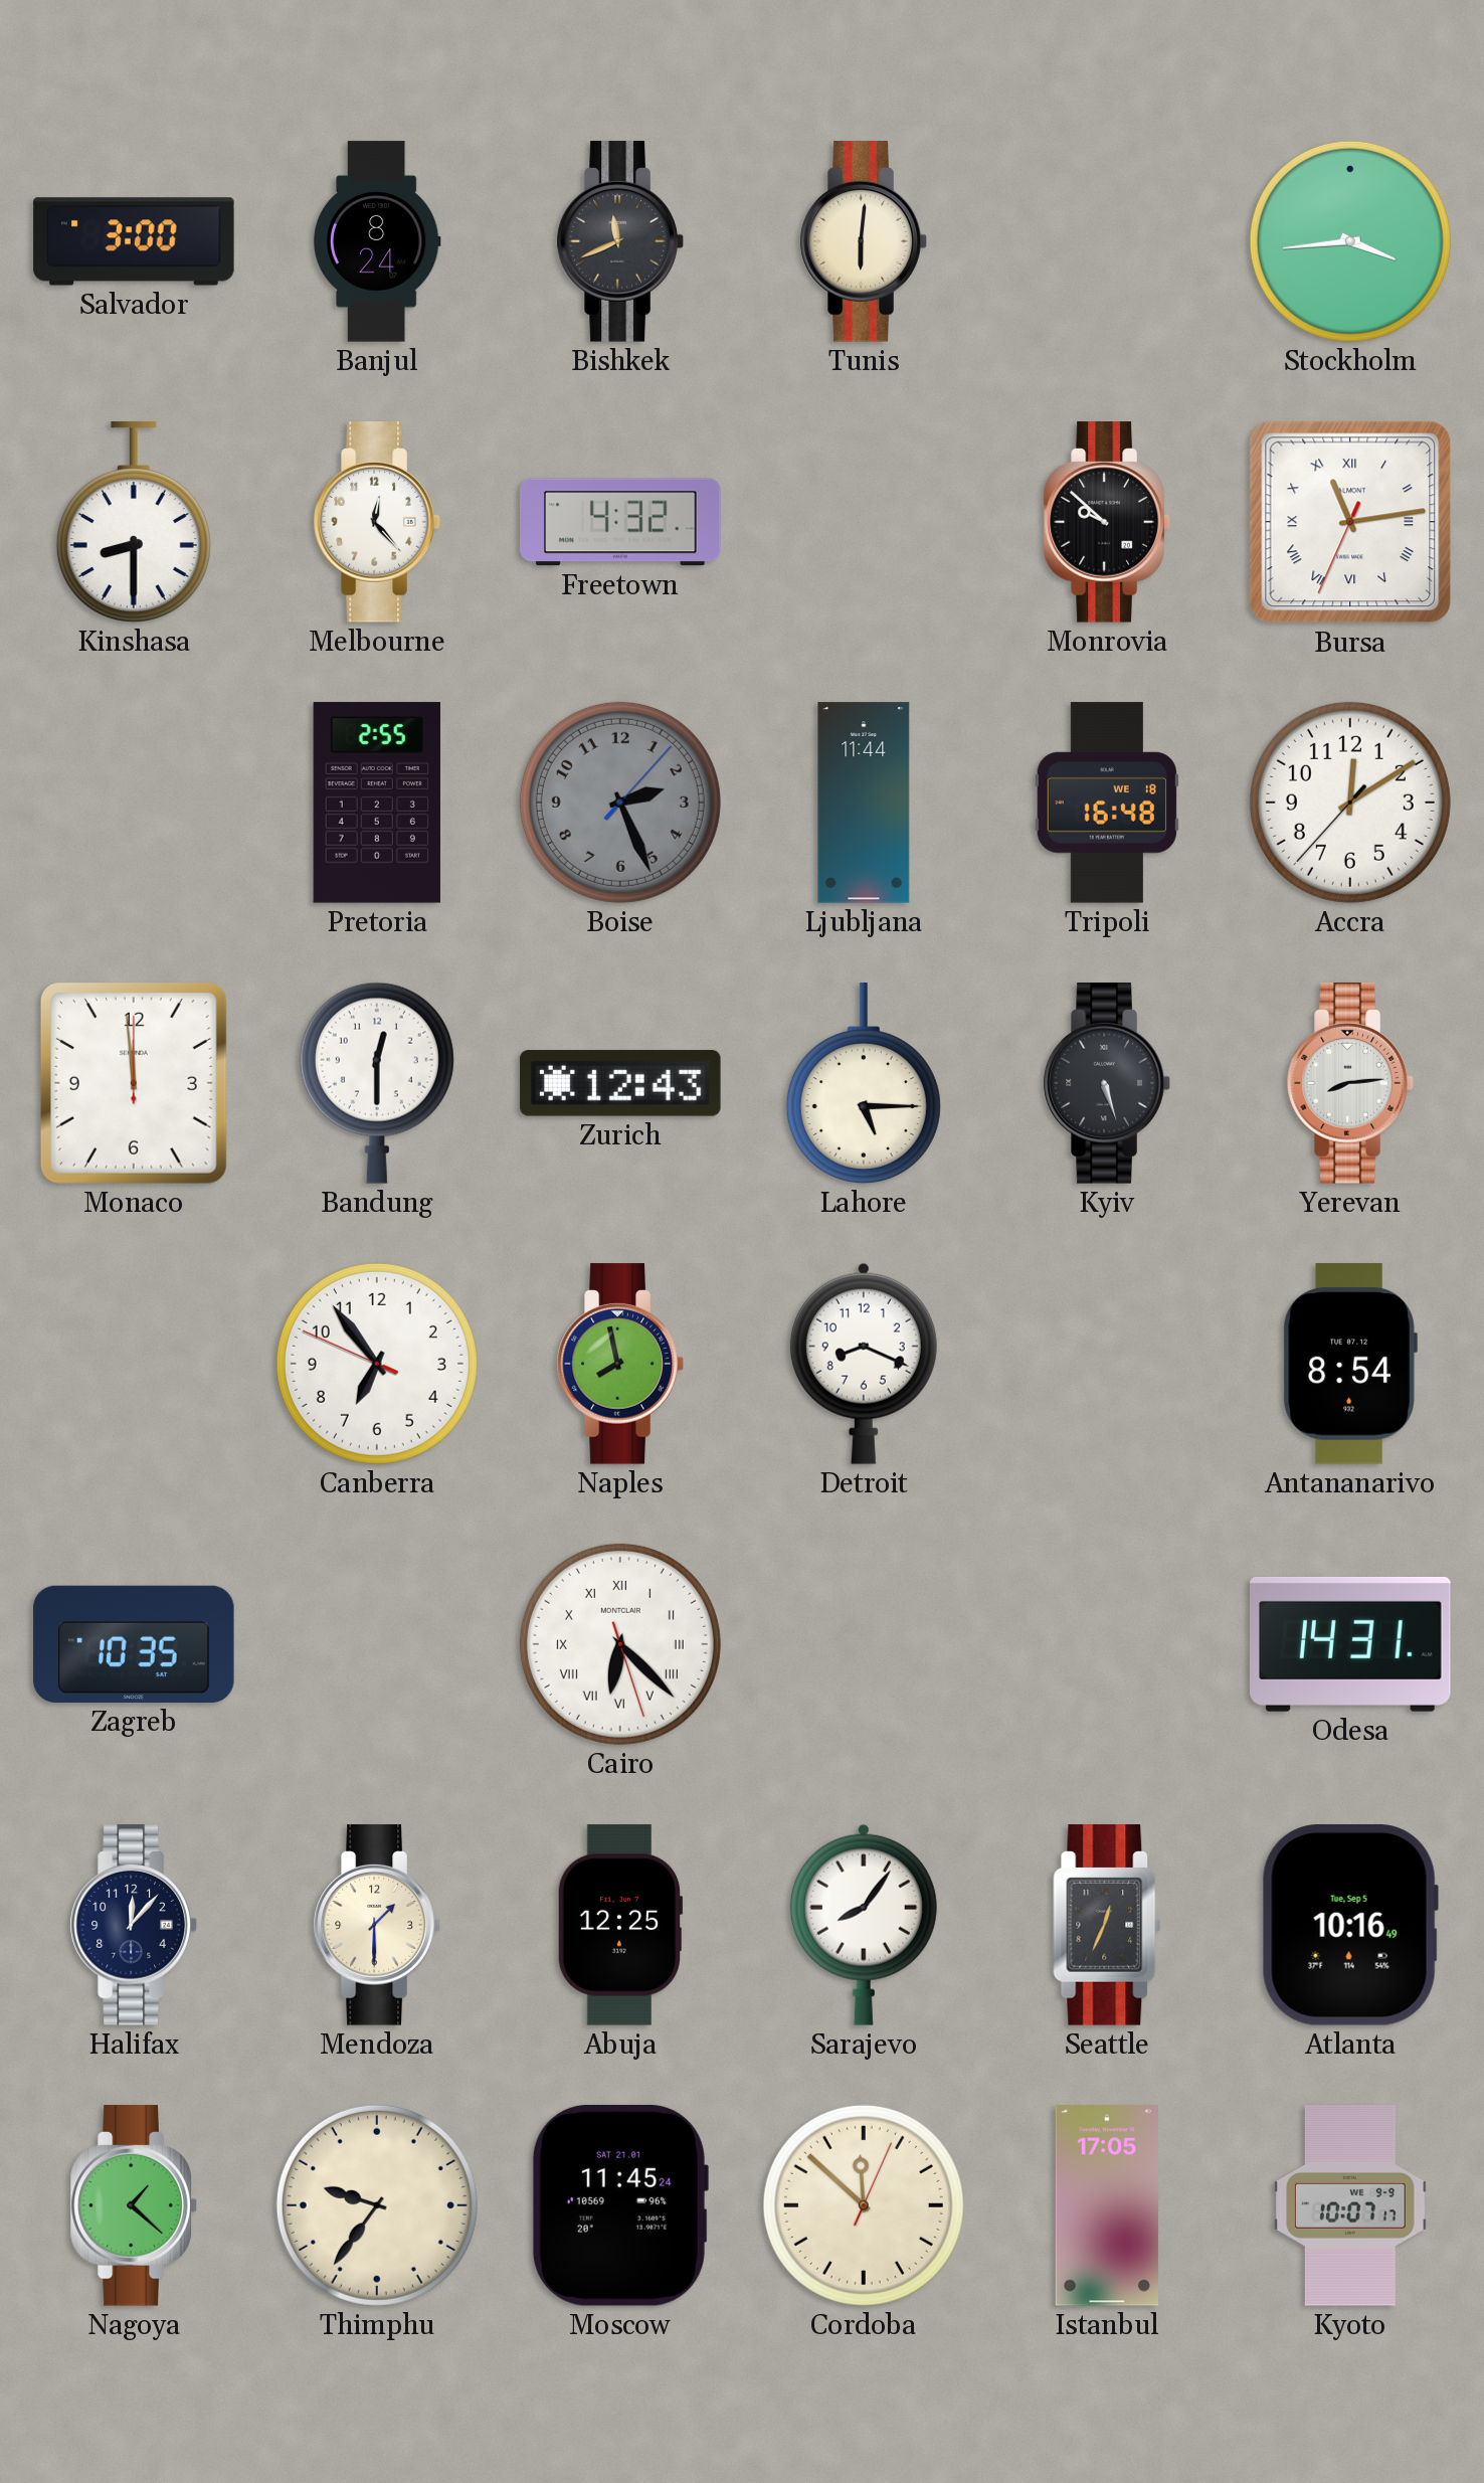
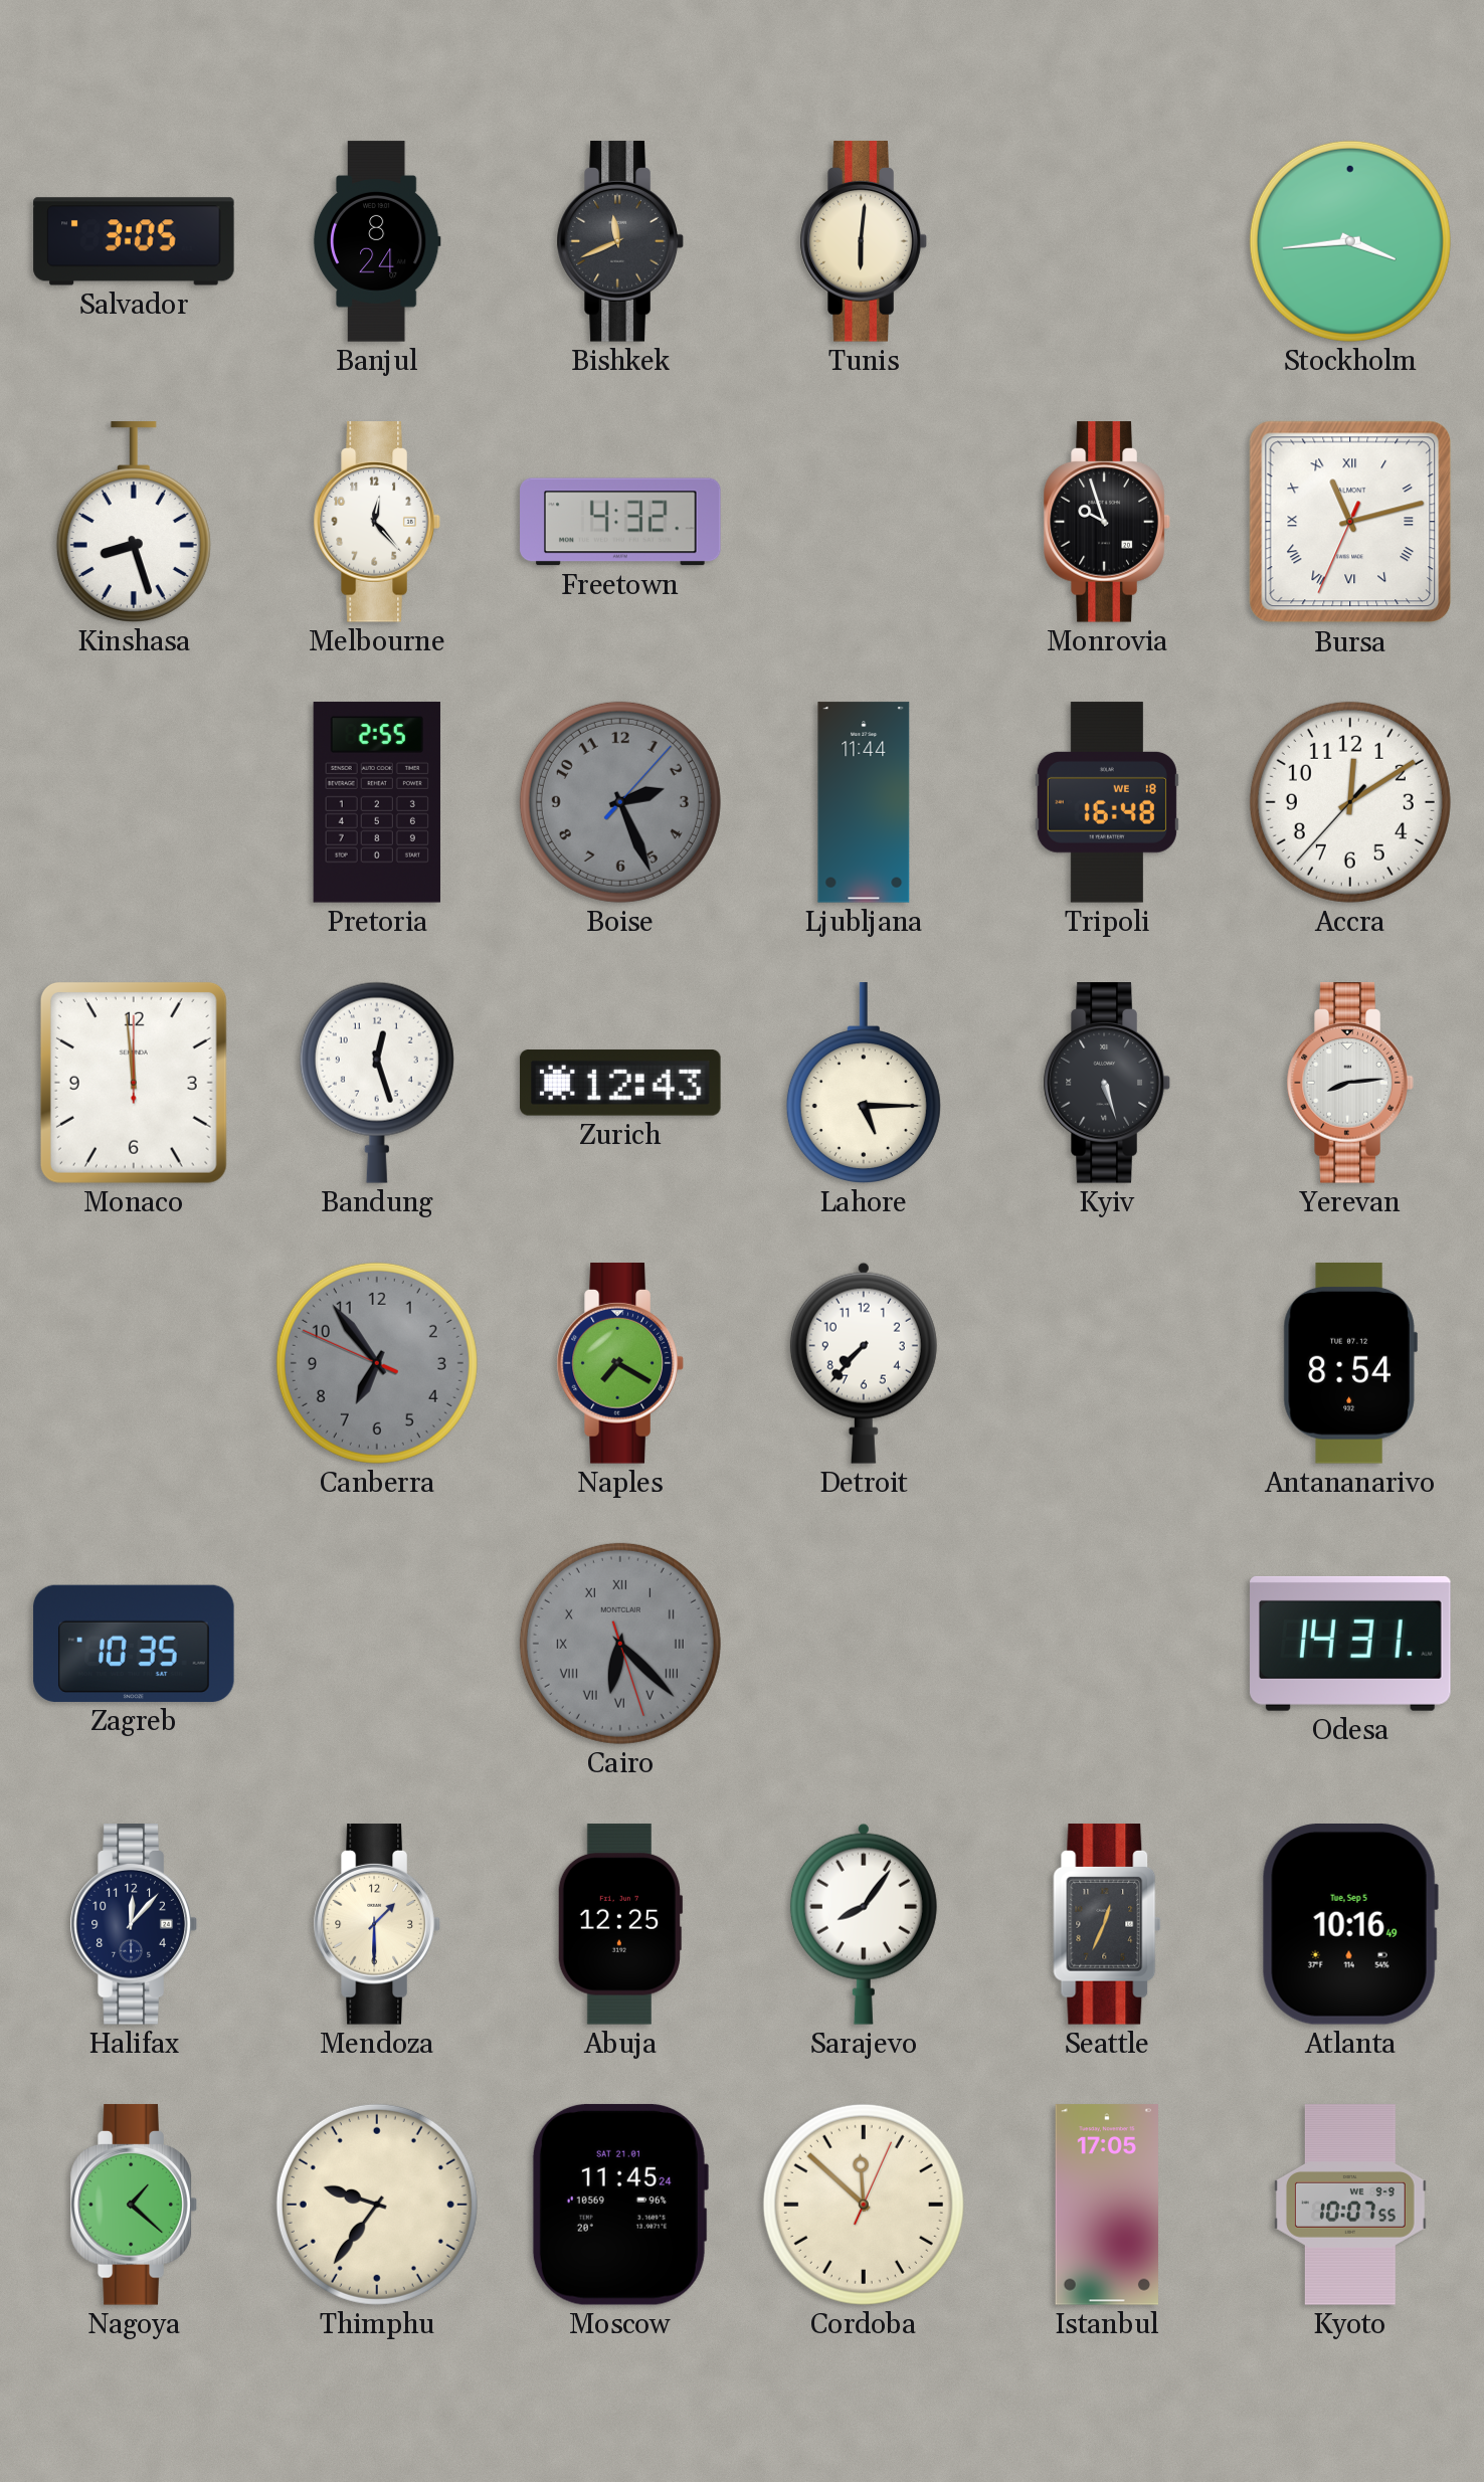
Salvador: 3:00 -> 3:05 (134, 241)
Kinshasa: 8:30 -> 8:27 (134, 522)
Monrovia: 9:52 -> 9:57 (1107, 522)
Bursa: 11:13 -> 11:12 (1350, 522)
Bandung: 12:30 -> 12:27 (377, 1083)
Canberra dial: white -> grey (377, 1363)
Naples: 7:58 -> 7:20 (620, 1363)
Detroit: 8:19 -> 7:37 (864, 1363)
Cairo dial: white -> grey (620, 1644)
Kyoto: 10:07:17 -> 10:07:55 (1351, 2205)
